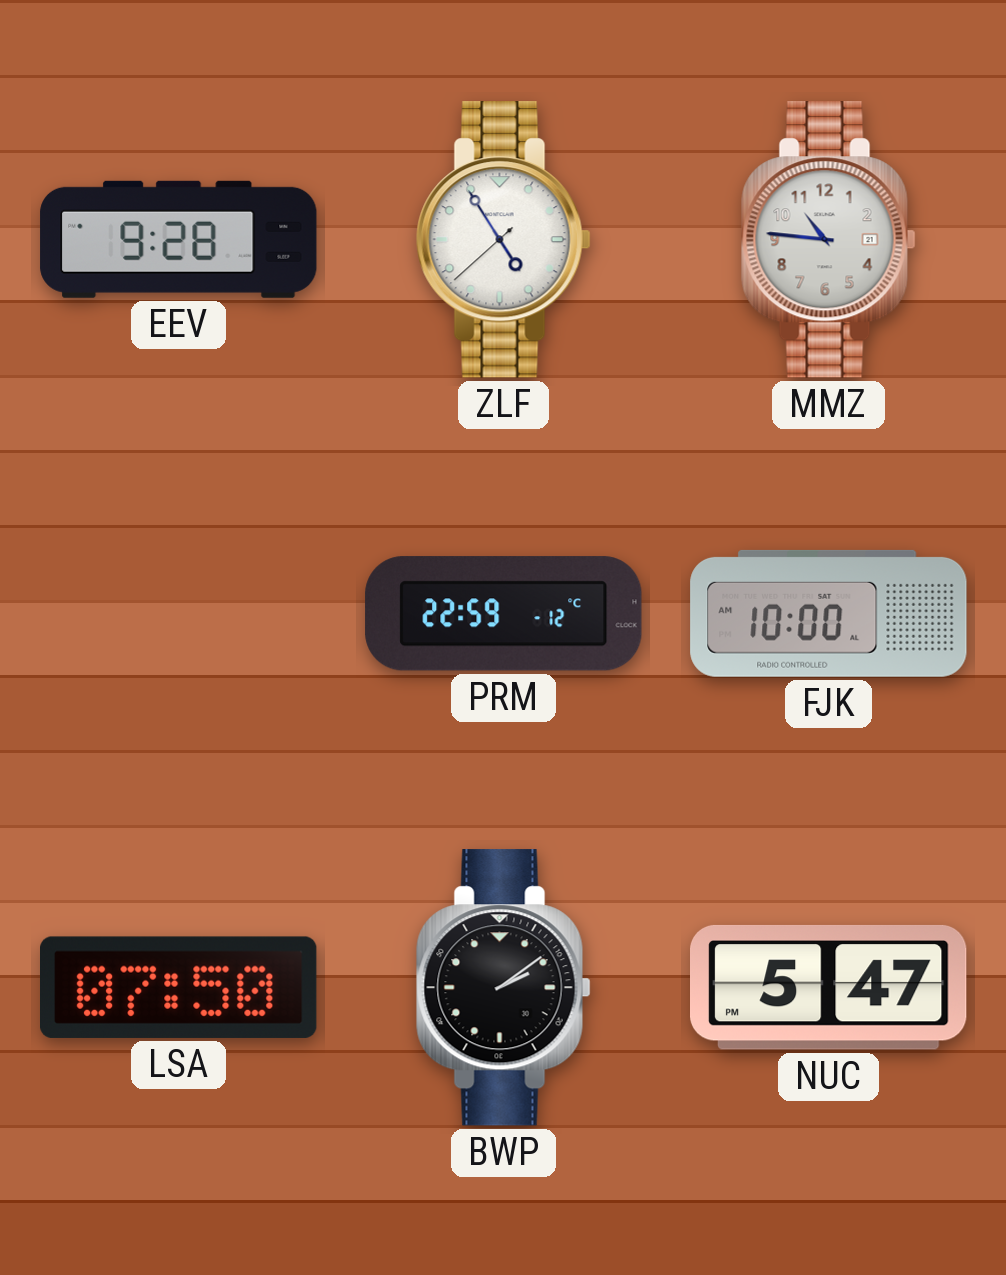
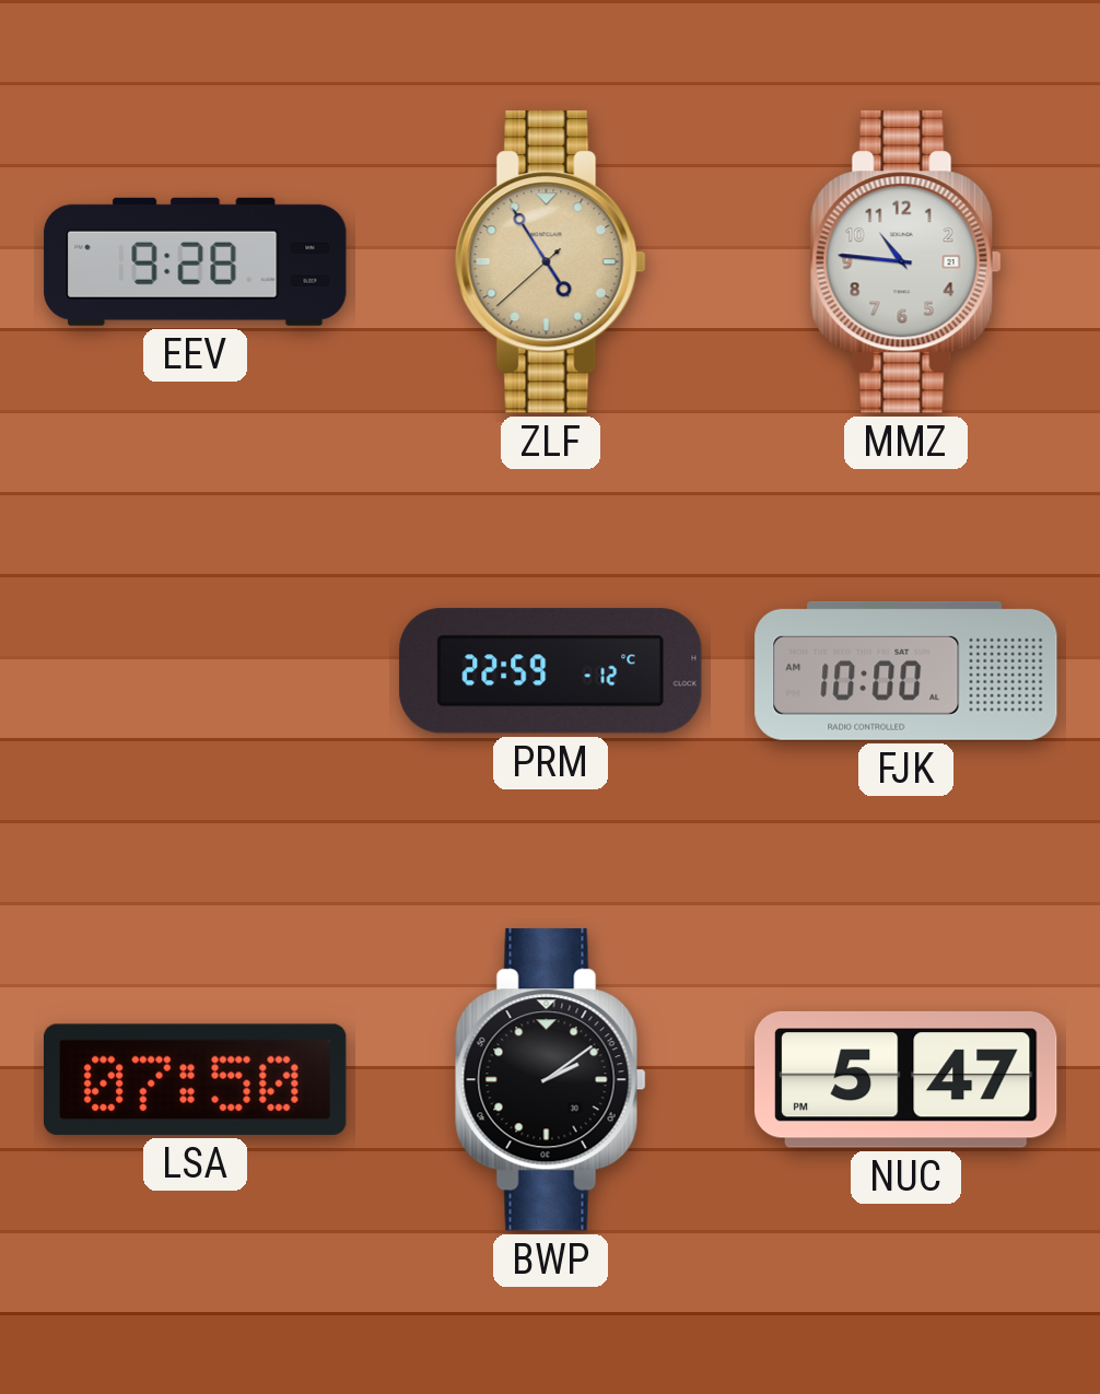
ZLF dial: white -> champagne (550, 262)
